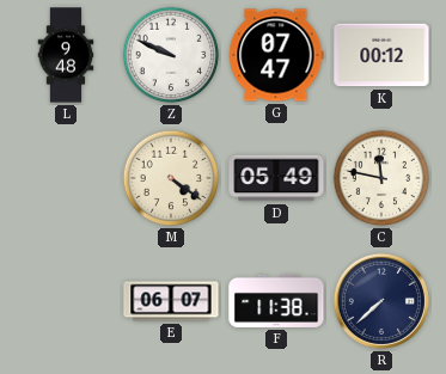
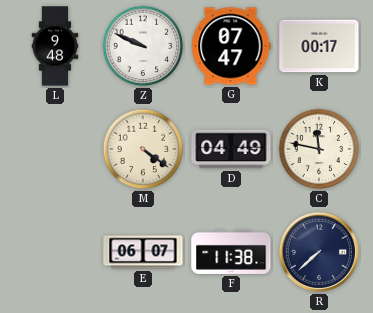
K: 00:12 -> 00:17 (319, 46)
D: 05:49 -> 04:49 (231, 149)
